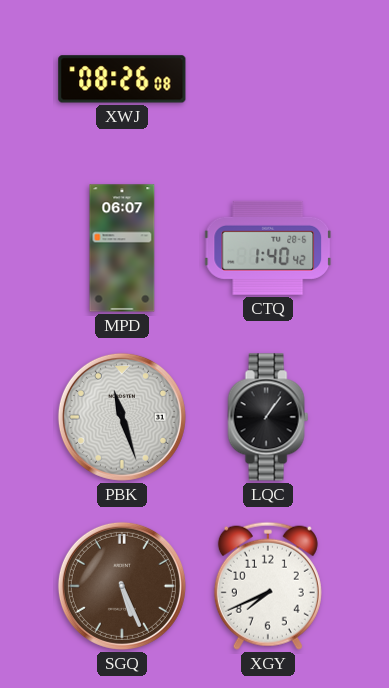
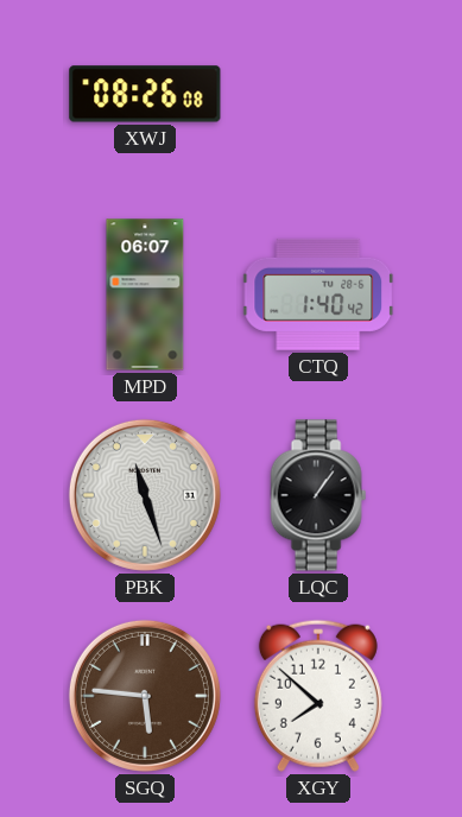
SGQ: 5:26 -> 5:46 (145, 696)
XGY: 7:41 -> 7:52 (318, 696)
